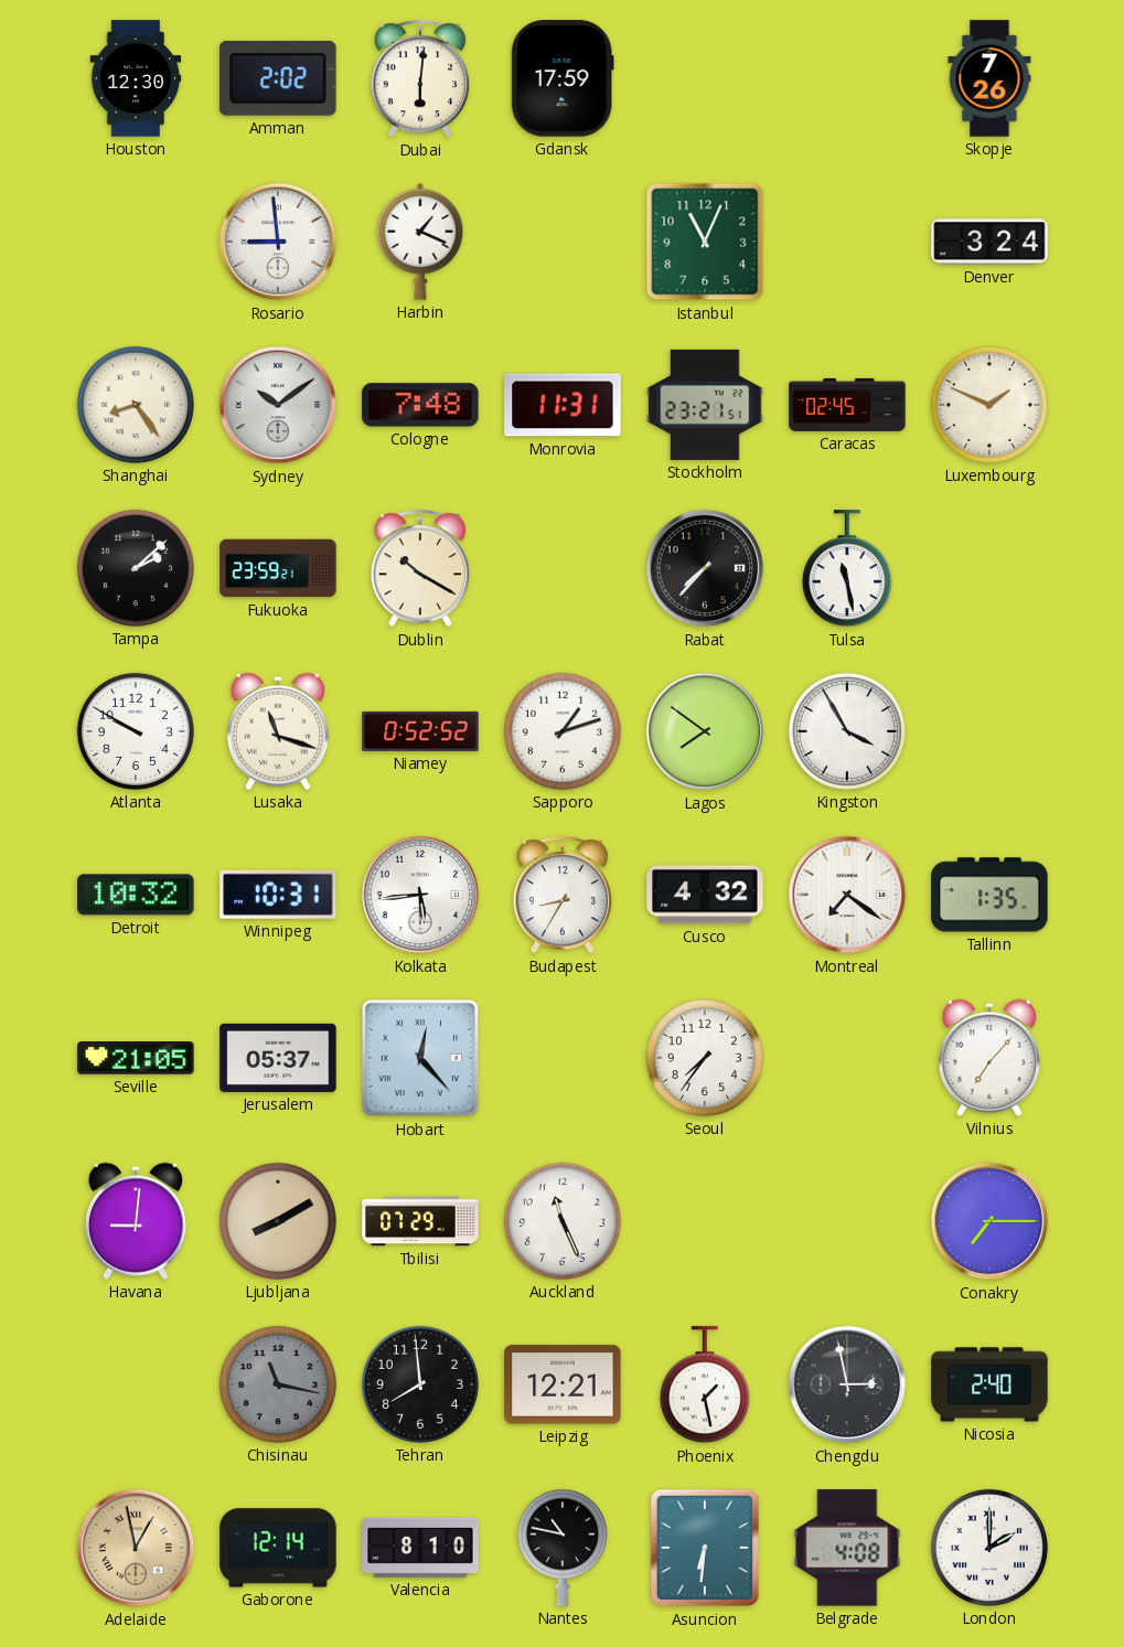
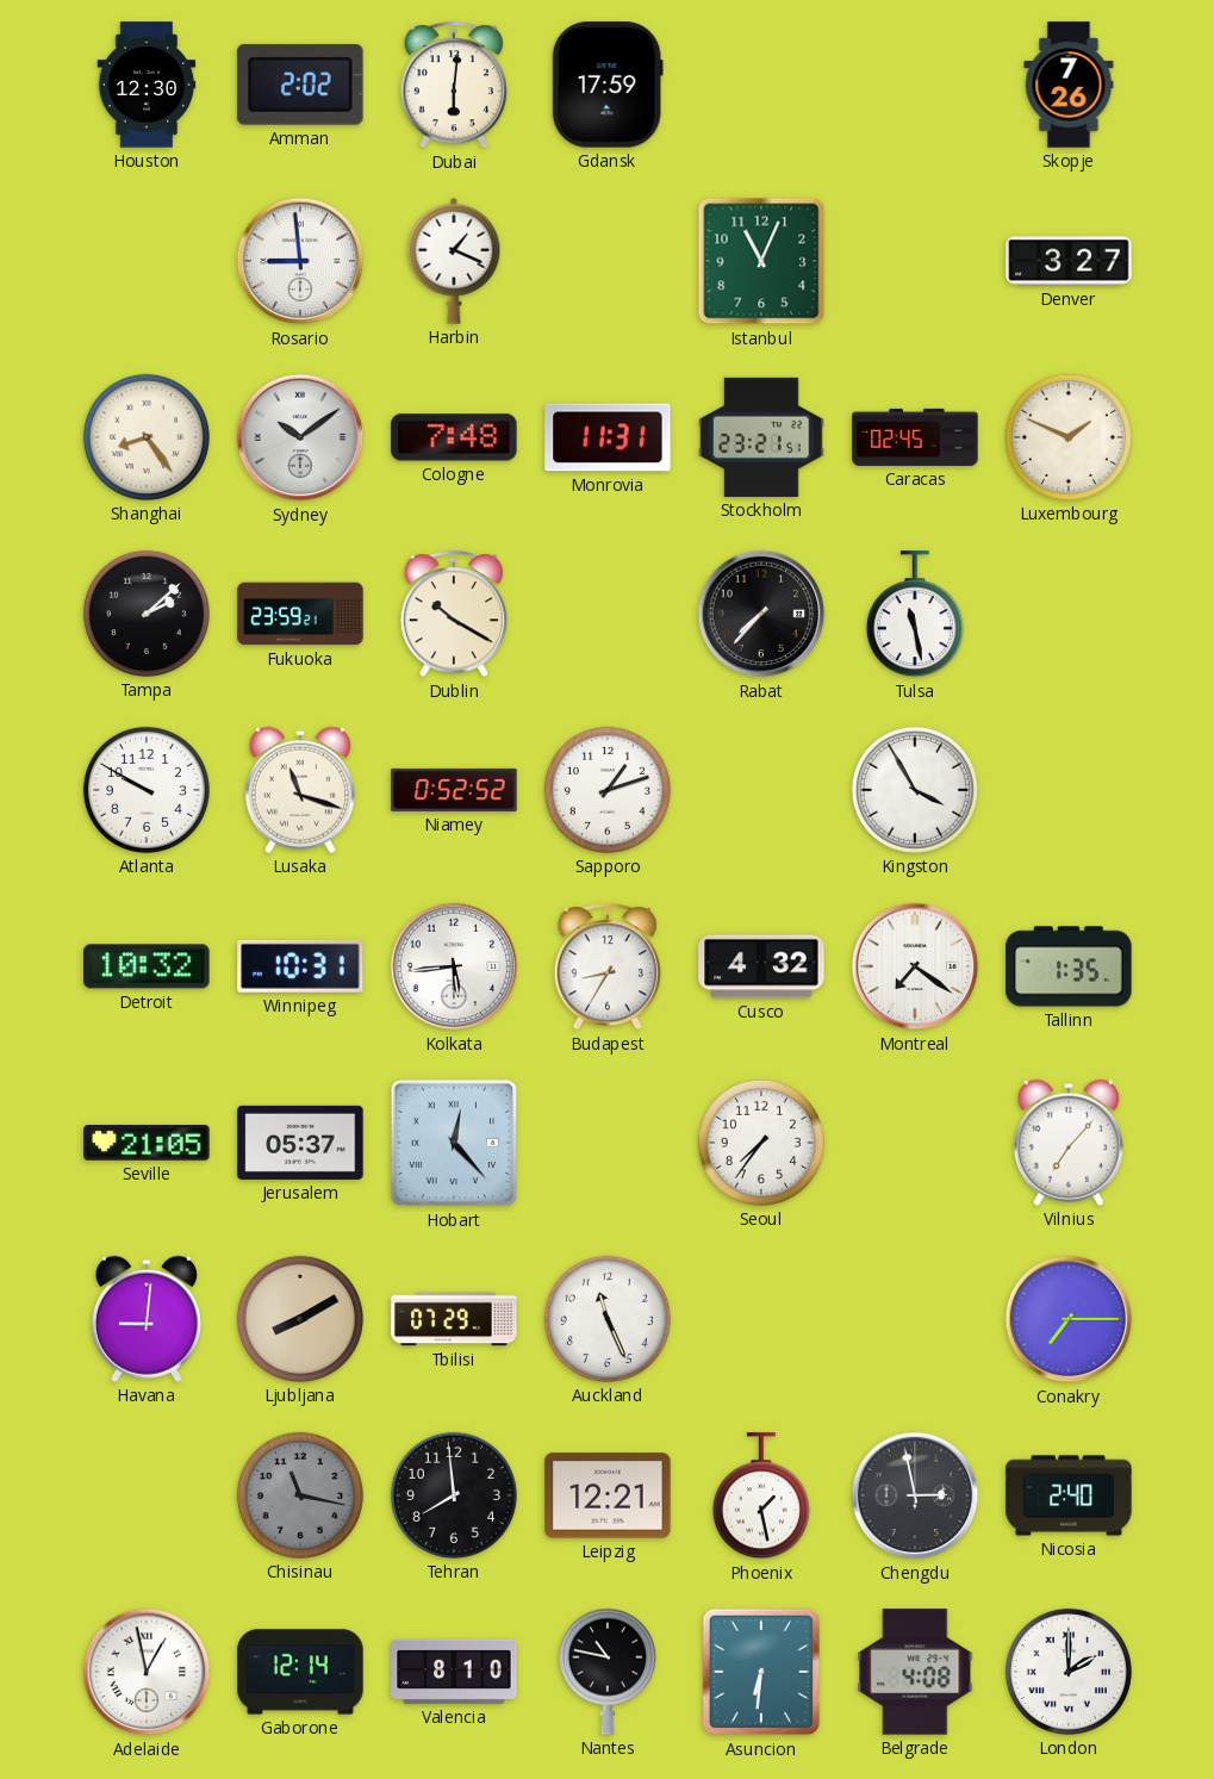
Denver: 3:24 -> 3:27 (1069, 261)
Lagos: 7:51 -> none (705, 731)
Adelaide dial: champagne -> white (147, 1672)
